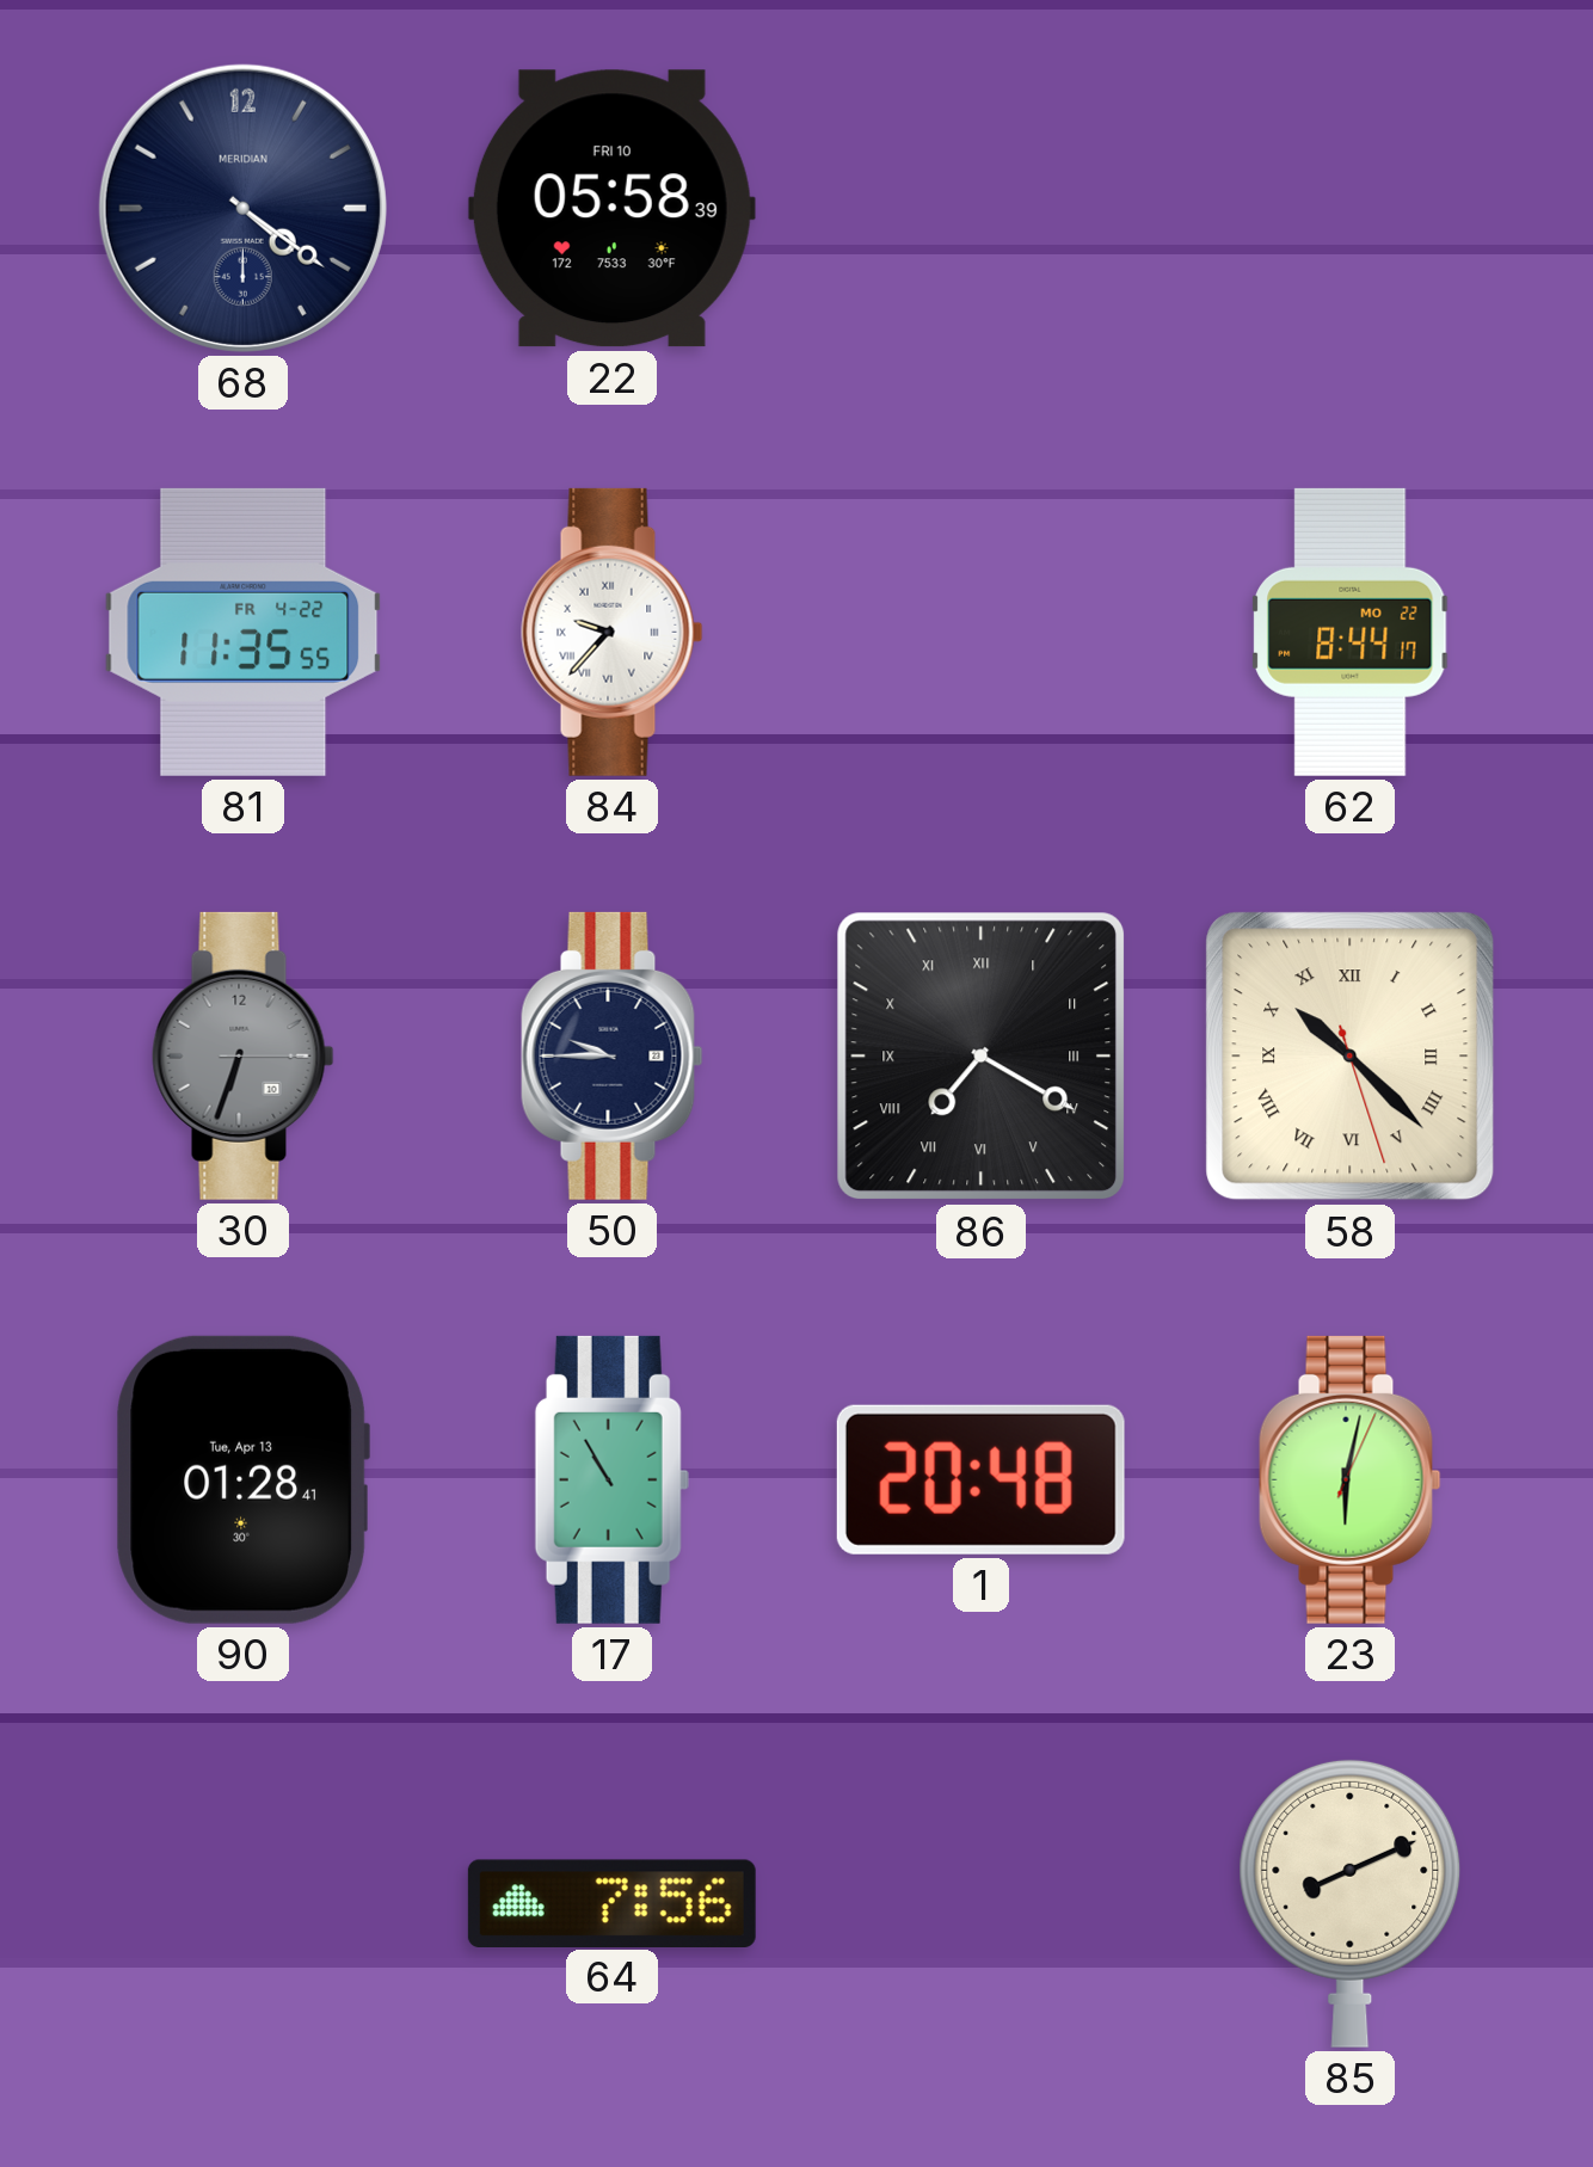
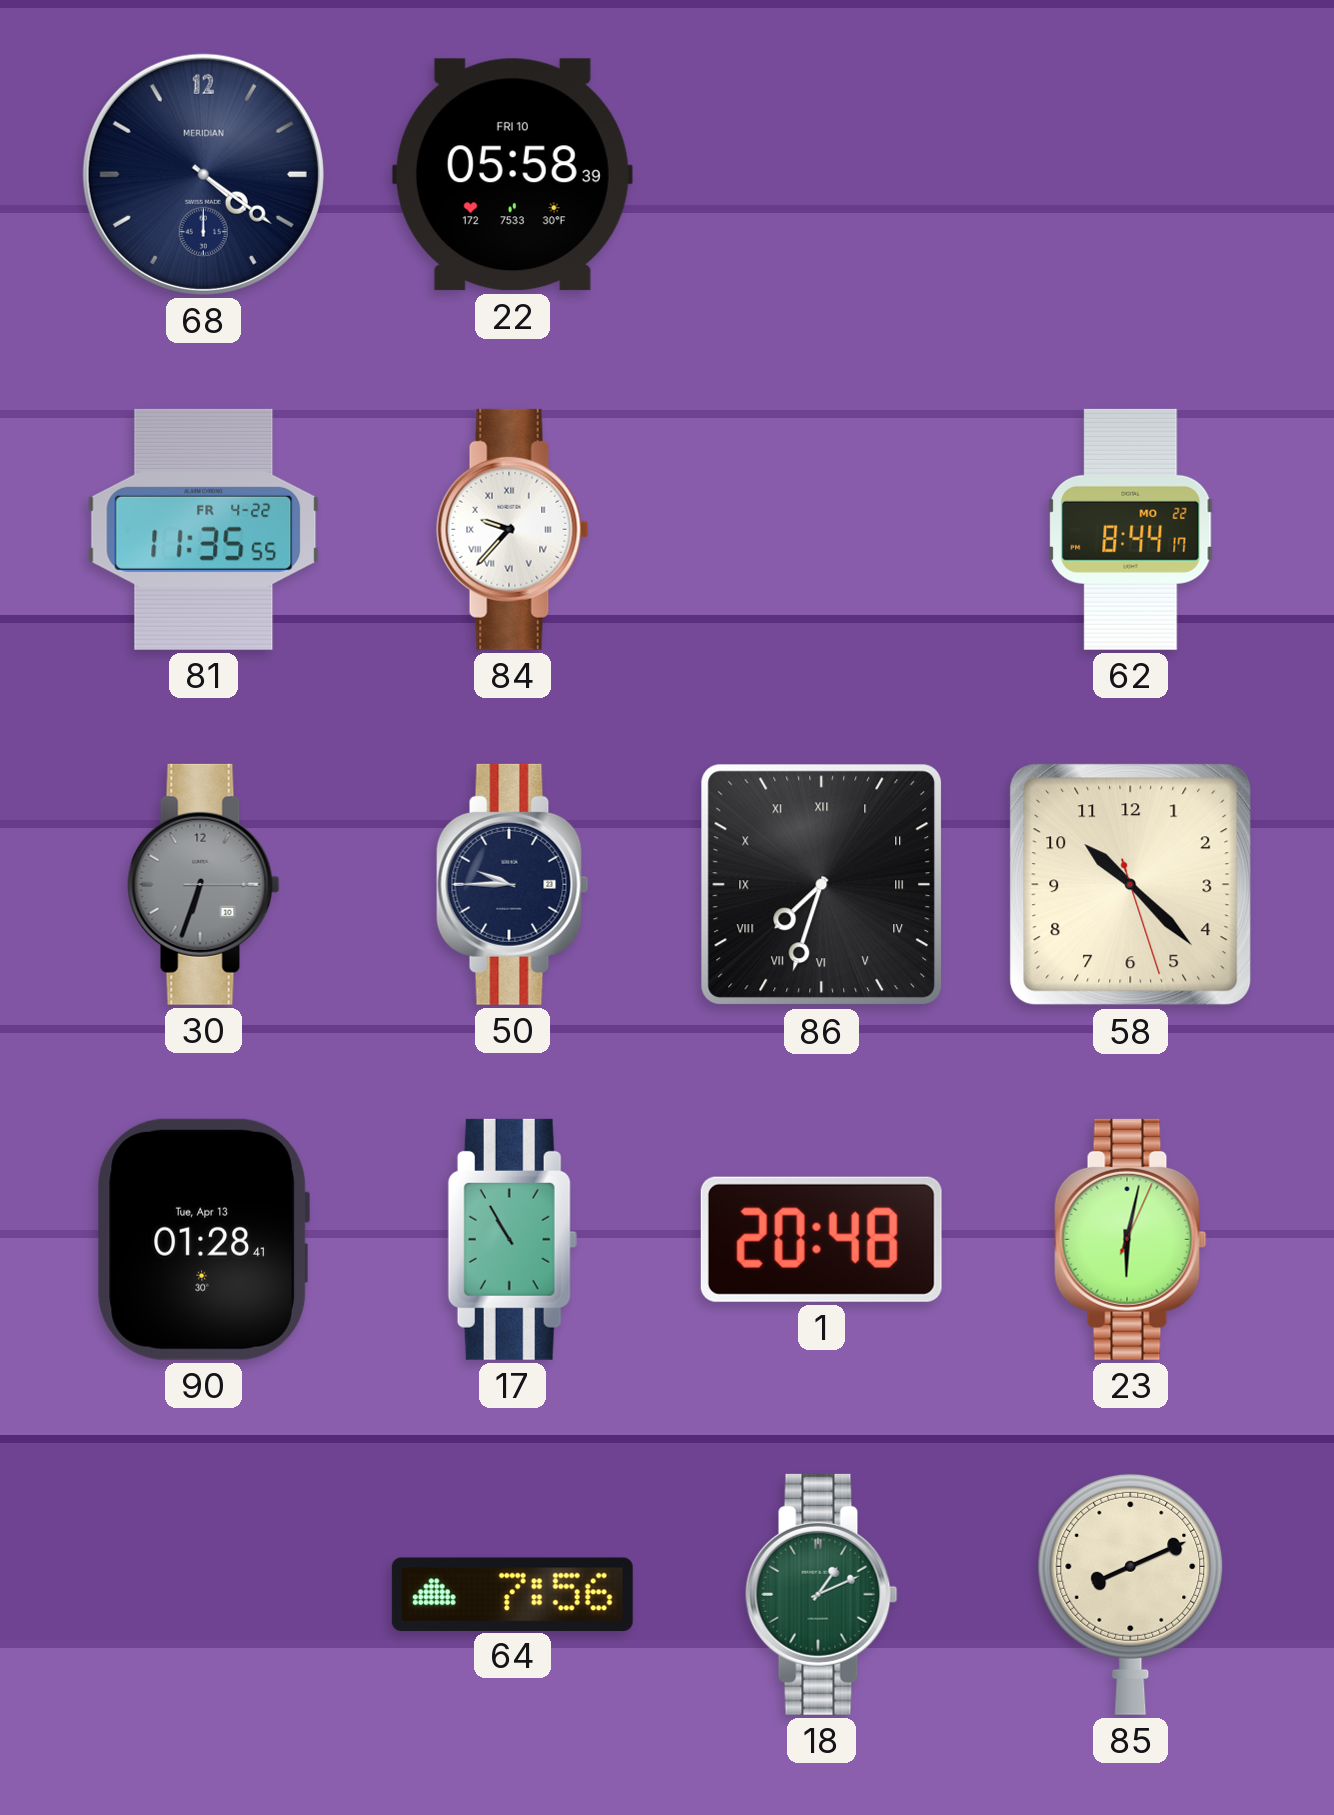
86: 7:20 -> 7:33 (822, 885)
58 numerals: Roman -> Arabic (1131, 885)
18: none -> 1:11 (822, 1594)
